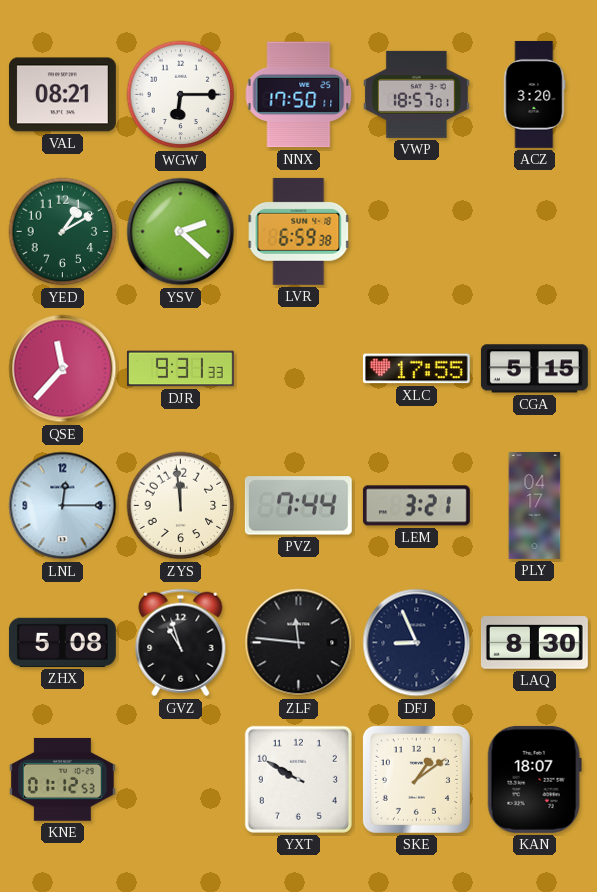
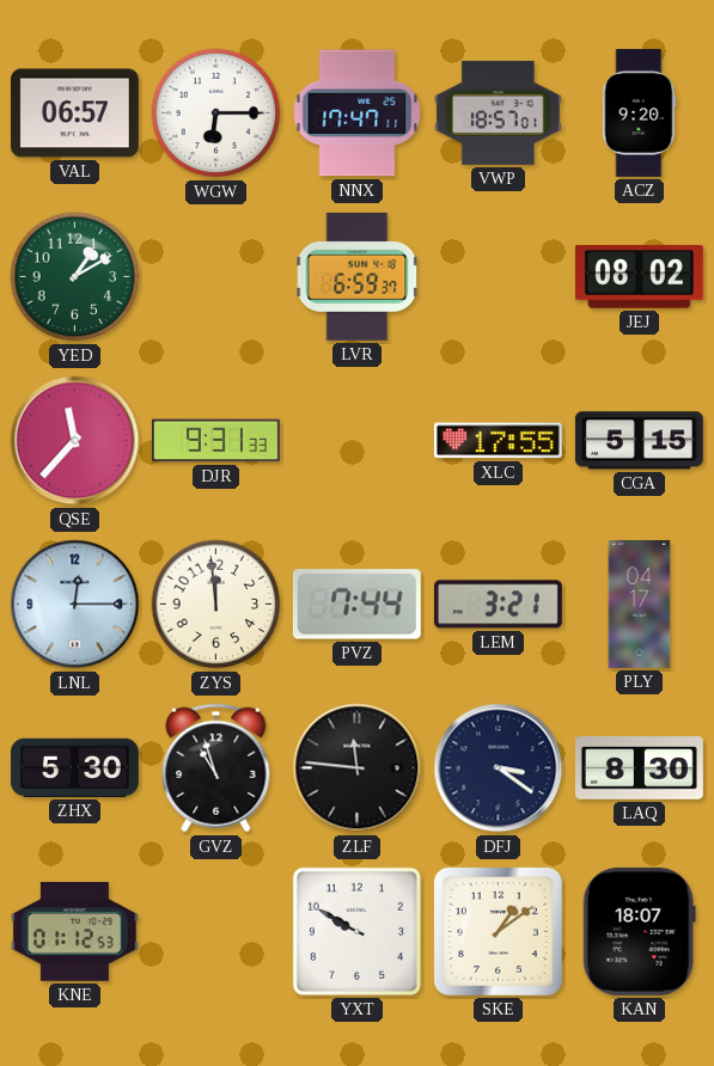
VAL: 08:21 -> 06:57 (74, 114)
NNX: 17:50 -> 17:47 (358, 114)
ACZ: 3:20 -> 9:20 (640, 112)
YSV: 2:22 -> none (181, 232)
LVR: 6:59:38 -> 6:59:37 (358, 276)
JEJ: none -> 08:02 (639, 277)
ZHX: 5:08 -> 5:30 (74, 767)
DFJ: 8:56 -> 3:21 (499, 768)
